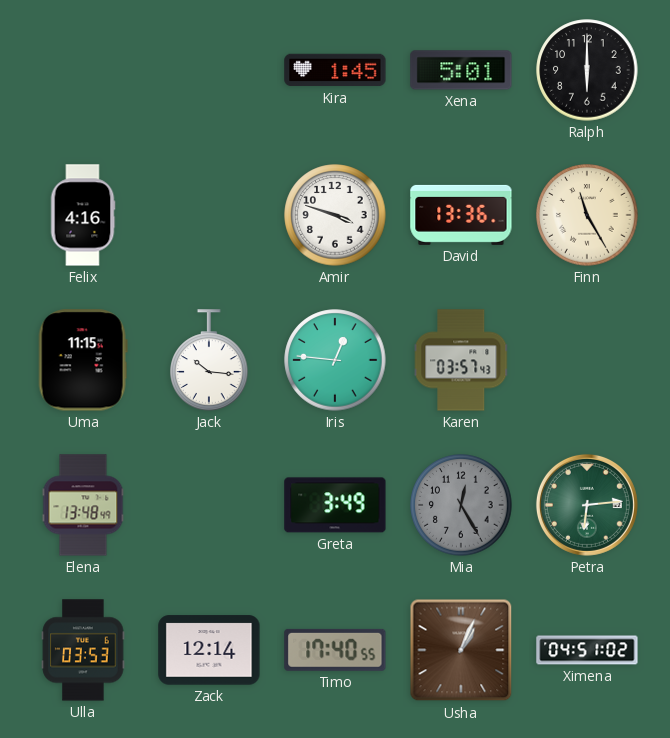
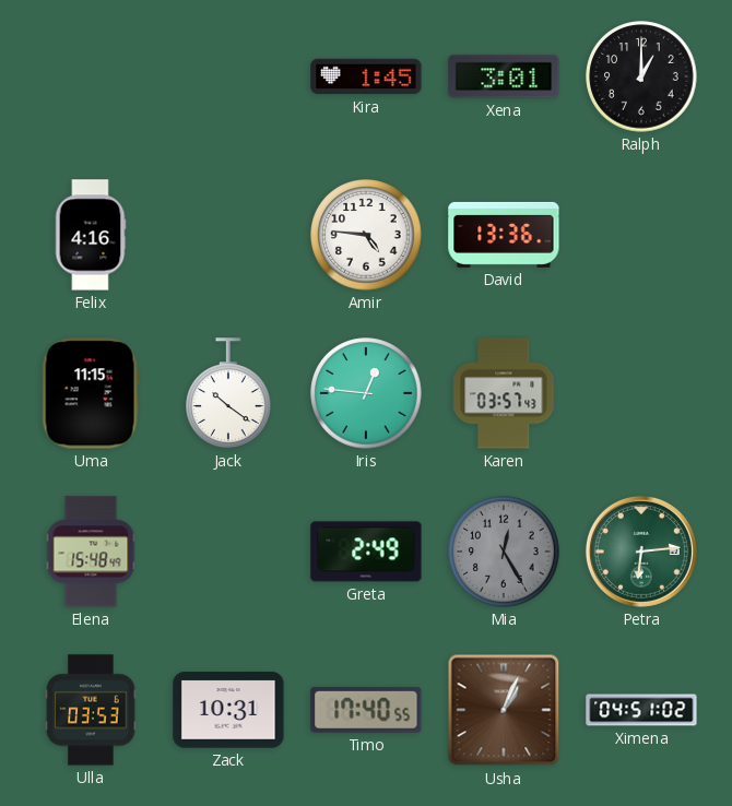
Xena: 5:01 -> 3:01 (504, 76)
Ralph: 6:00 -> 1:00 (641, 76)
Amir: 3:48 -> 4:46 (366, 235)
Finn: 11:25 -> none (587, 215)
Jack: 10:16 -> 10:21 (228, 393)
Elena: 13:48 -> 15:48 (91, 552)
Greta: 3:49 -> 2:49 (366, 552)
Zack: 12:14 -> 10:31 (228, 710)
